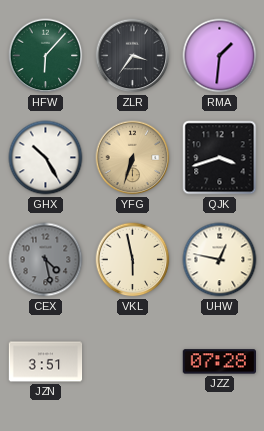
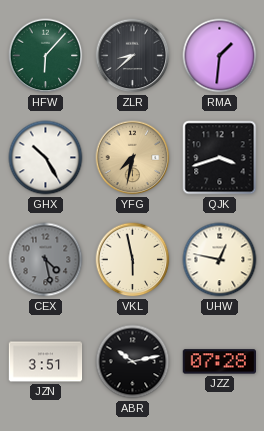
ZLR: 3:36 -> 8:38 (133, 56)
YFG: 6:33 -> 7:32 (133, 158)
ABR: none -> 10:13 (133, 362)
